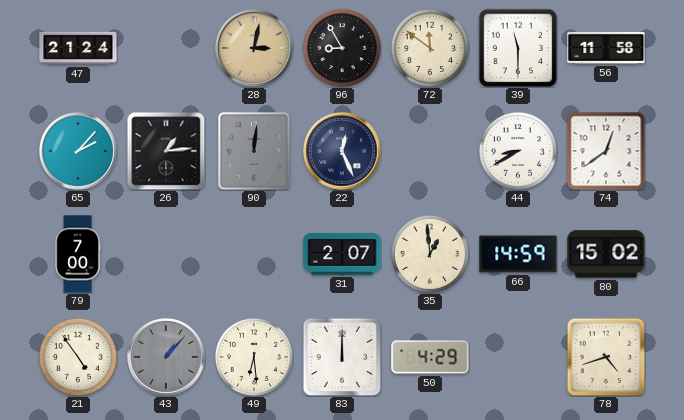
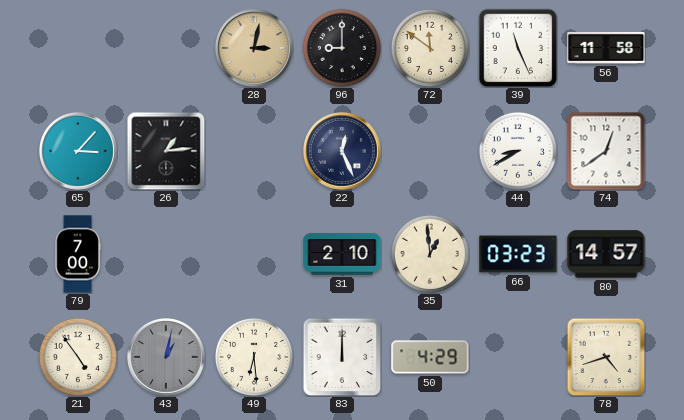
47: 21:24 -> none (78, 48)
96: 8:55 -> 9:00 (342, 48)
39: 11:30 -> 11:26 (518, 48)
65: 2:07 -> 3:07 (79, 152)
90: 12:01 -> none (254, 151)
31: 2:07 -> 2:10 (342, 254)
66: 14:59 -> 03:23 (518, 254)
80: 15:02 -> 14:57 (606, 254)
43: 1:07 -> 1:02 (167, 358)
